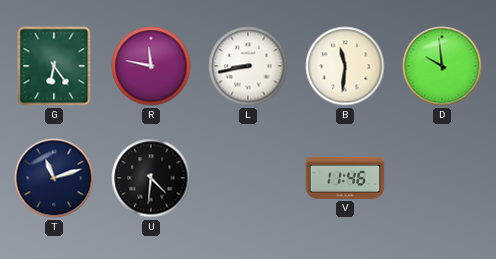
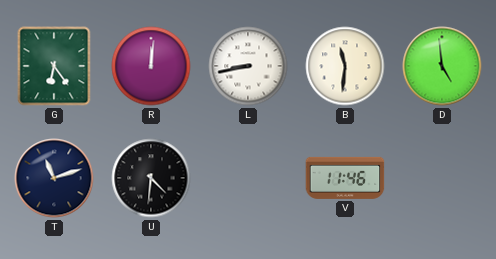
R: 11:47 -> 12:01 (151, 66)
D: 9:59 -> 4:59 (442, 66)
